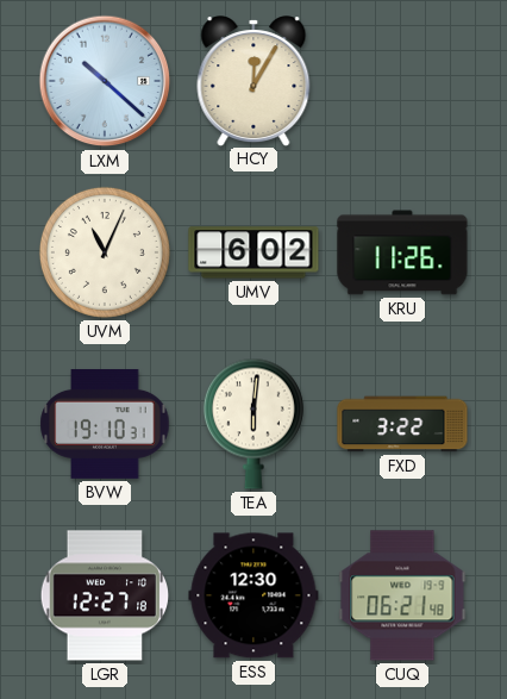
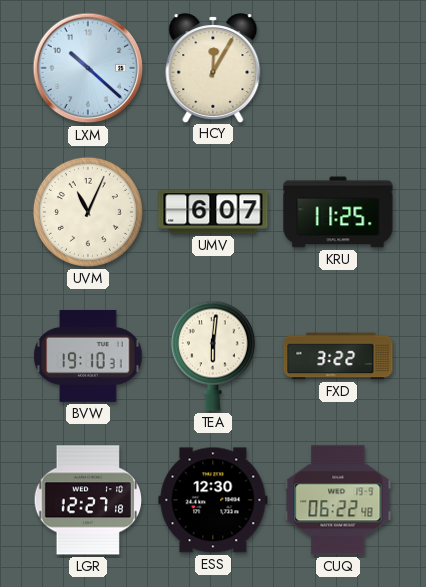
UMV: 6:02 -> 6:07 (213, 212)
KRU: 11:26 -> 11:25 (338, 212)
CUQ: 06:21 -> 06:22 (338, 500)
